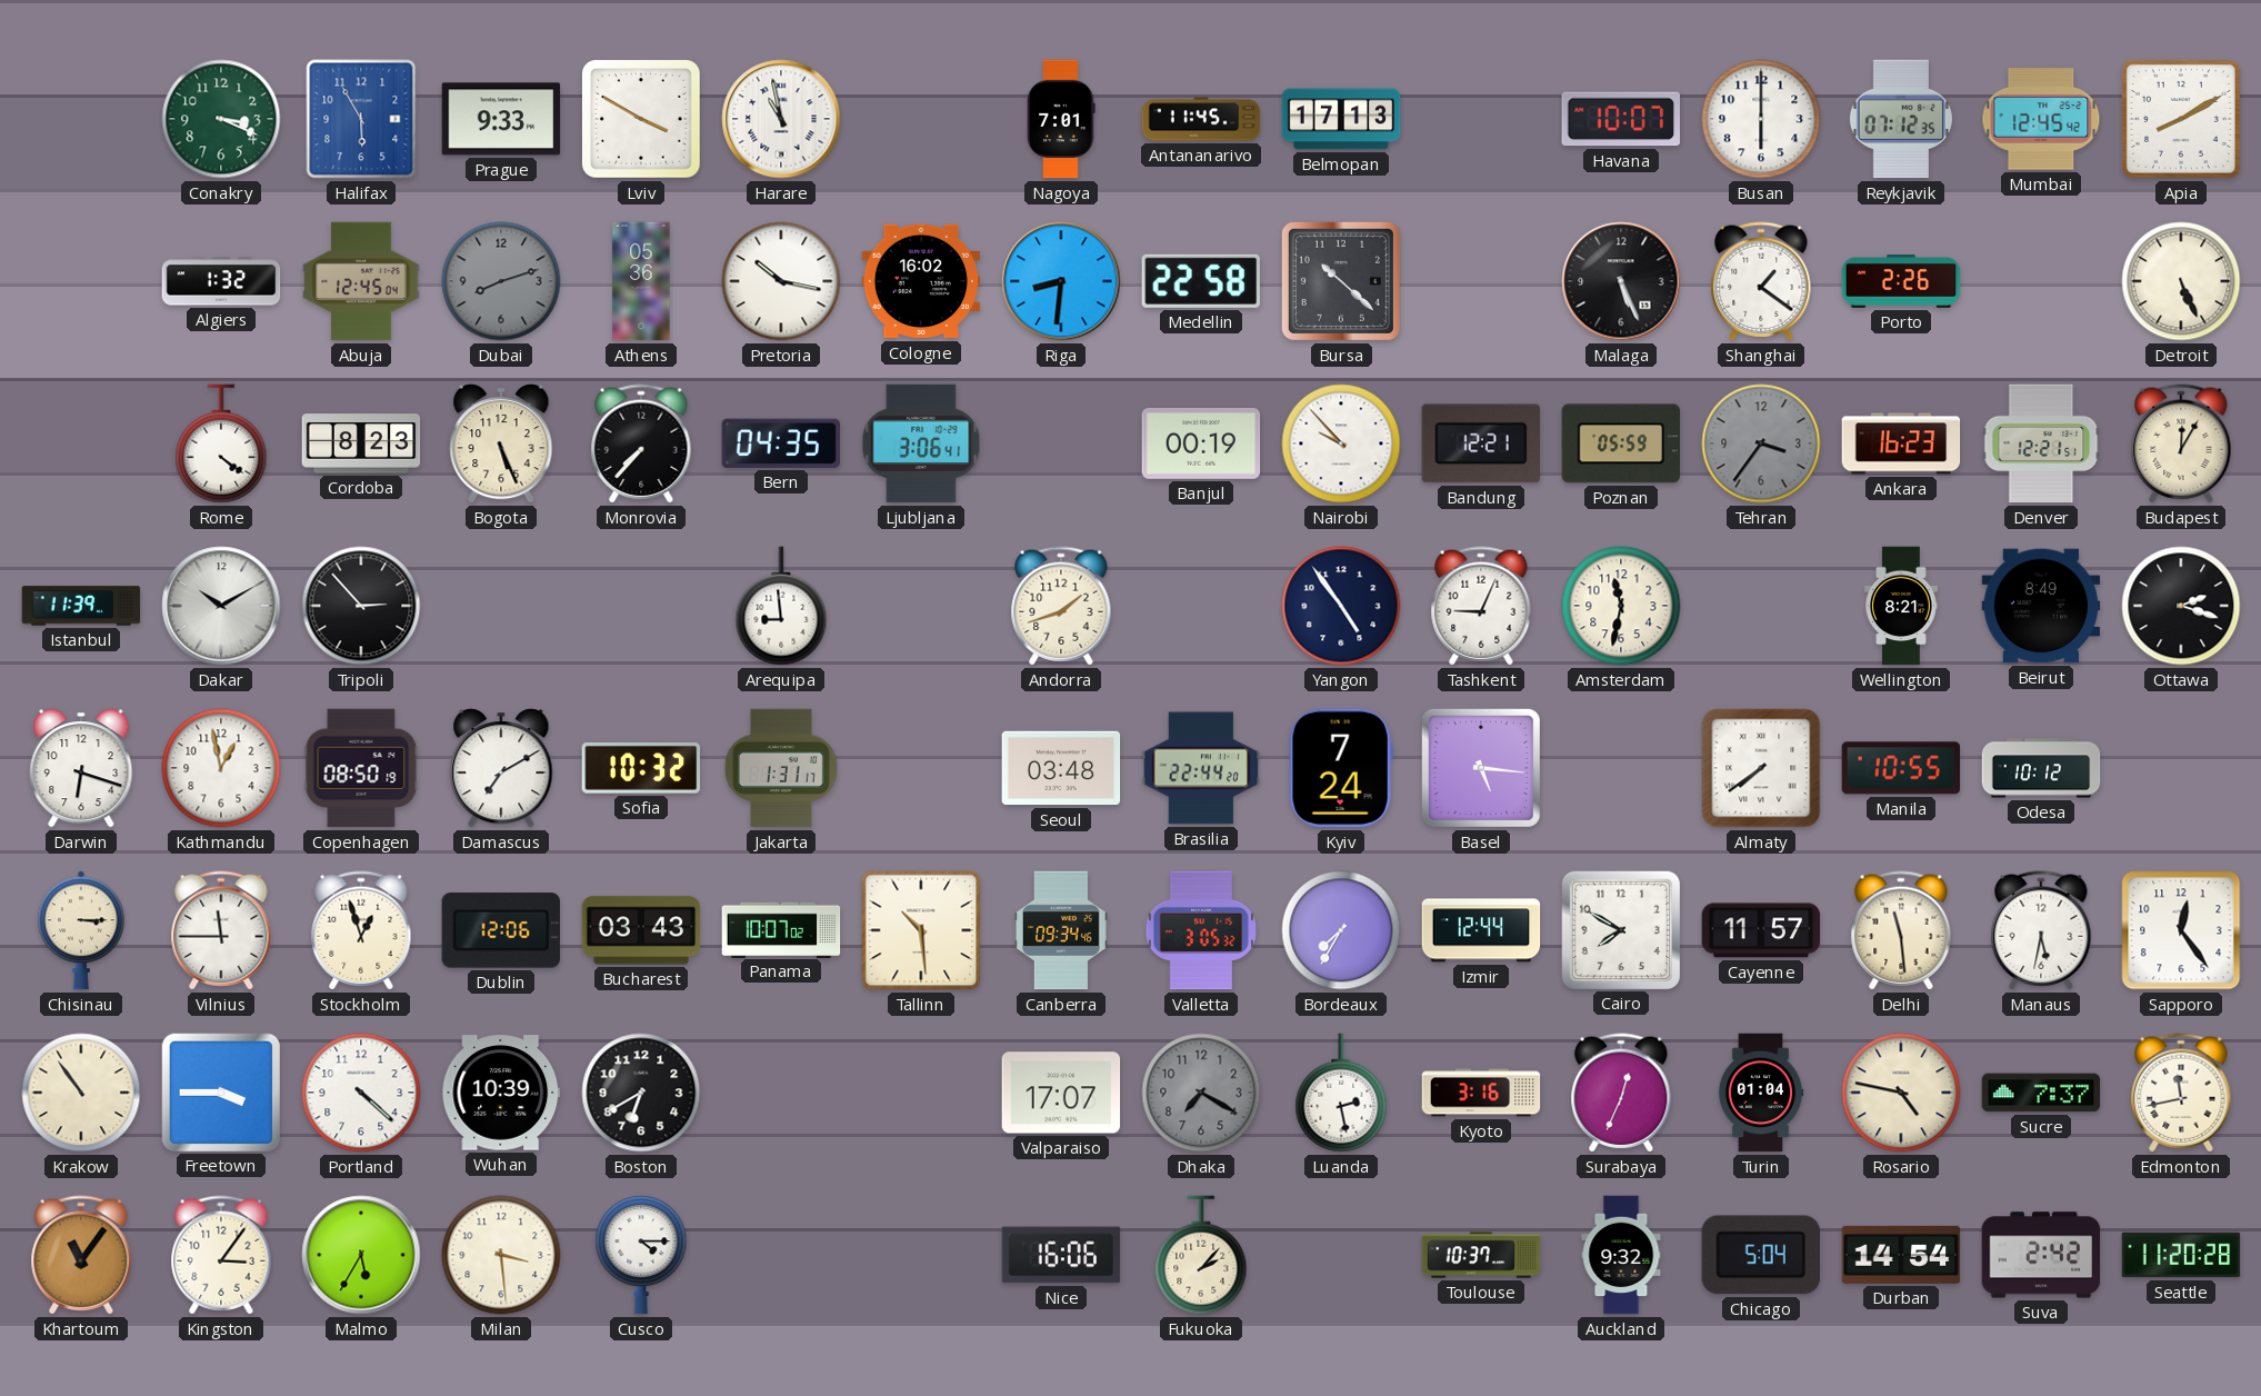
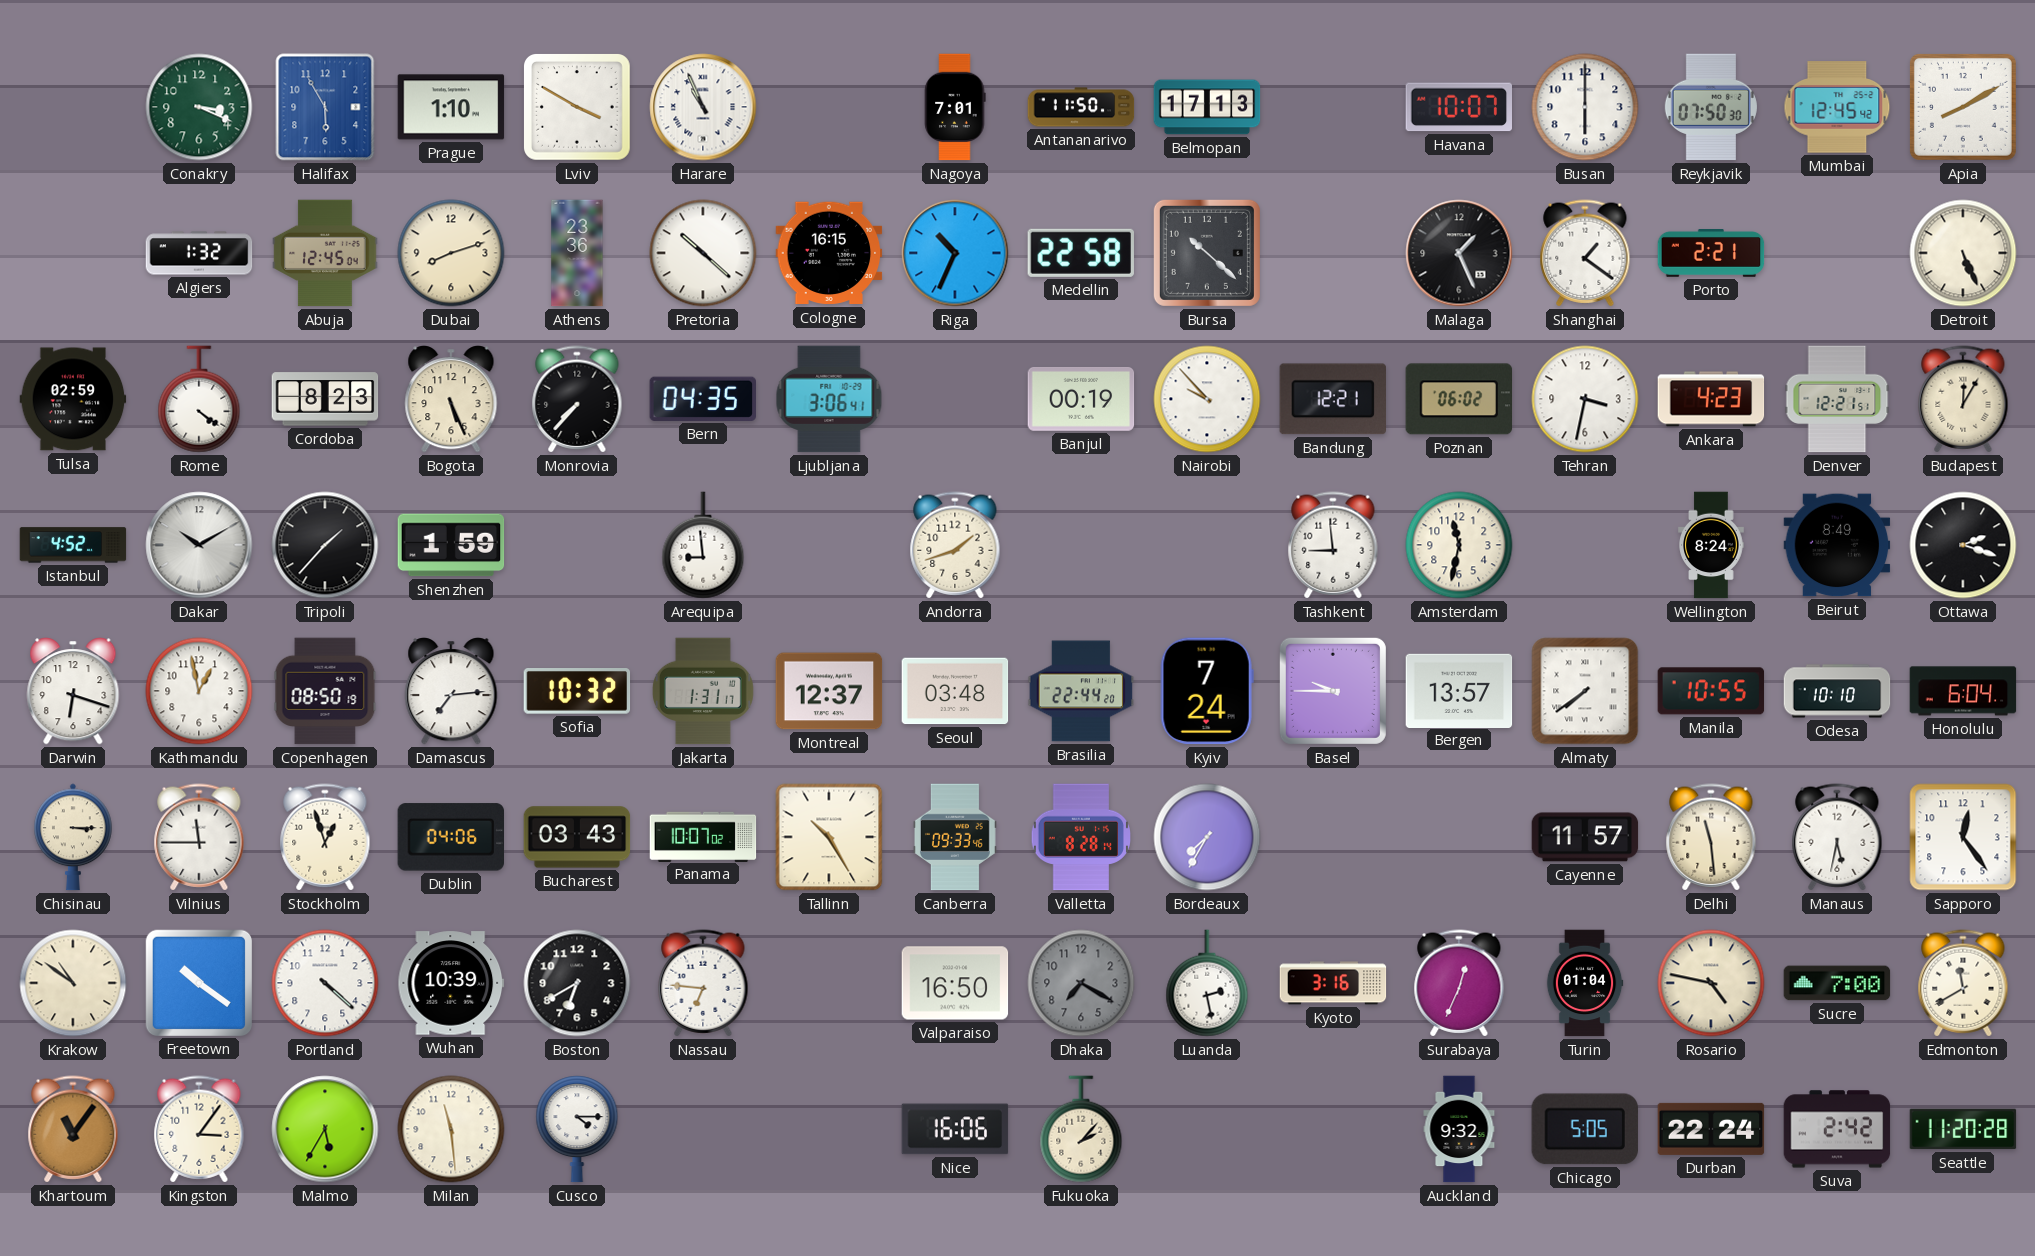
Prague: 9:33 -> 1:10 (451, 107)
Harare: 10:58 -> 10:56 (703, 107)
Antananarivo: 11:45 -> 11:50 (1081, 107)
Reykjavik: 07:12 -> 07:50 (1711, 107)
Dubai dial: grey -> cream (451, 253)
Athens: 05:36 -> 23:36 (577, 253)
Pretoria: 10:17 -> 10:22 (703, 253)
Cologne: 16:02 -> 16:15 (829, 253)
Riga: 8:31 -> 10:34 (955, 253)
Malaga: 5:26 -> 1:26 (1459, 253)
Porto: 2:26 -> 2:21 (1711, 254)
Tulsa: none -> 02:59 (73, 399)
Poznan: 05:59 -> 06:02 (1459, 399)
Tehran: 3:36 -> 3:32 (1585, 399)
Tehran dial: grey -> white (1585, 399)
Ankara: 16:23 -> 4:23 (1711, 399)
Istanbul: 11:39 -> 4:52 (73, 545)
Tripoli: 2:53 -> 1:37 (325, 545)
Shenzhen: none -> 1:59 (451, 545)
Yangon: 4:54 -> none (1341, 606)
Tashkent: 9:04 -> 8:59 (1333, 545)
Wellington: 8:21 -> 8:24 (1711, 545)
Damascus: 7:10 -> 7:14 (451, 691)
Montreal: none -> 12:37 (829, 691)
Basel: 5:16 -> 9:45 (1333, 691)
Bergen: none -> 13:57 (1459, 690)
Odesa: 10:12 -> 10:10 (1837, 691)
Honolulu: none -> 6:04 (1963, 691)
Dublin: 12:06 -> 04:06 (451, 837)
Tallinn: 10:29 -> 10:25 (829, 837)
Canberra: 09:34 -> 09:33 (955, 837)
Valletta: 3:05 -> 8:28 (1080, 837)
Izmir: 12:44 -> none (1481, 930)
Cairo: 7:50 -> none (1620, 929)
Krakow: 10:54 -> 10:51 (73, 983)
Freetown: 3:45 -> 10:21 (198, 982)
Nassau: none -> 6:46 (703, 983)
Valparaiso: 17:07 -> 16:50 (955, 983)
Sucre: 7:37 -> 7:00 (1837, 983)
Edmonton: 11:43 -> 11:40 (1963, 983)
Milan: 3:29 -> 11:29 (451, 1129)
Toulouse: 10:37 -> none (1481, 1255)
Chicago: 5:04 -> 5:05 (1585, 1129)
Durban: 14:54 -> 22:24 (1711, 1129)
